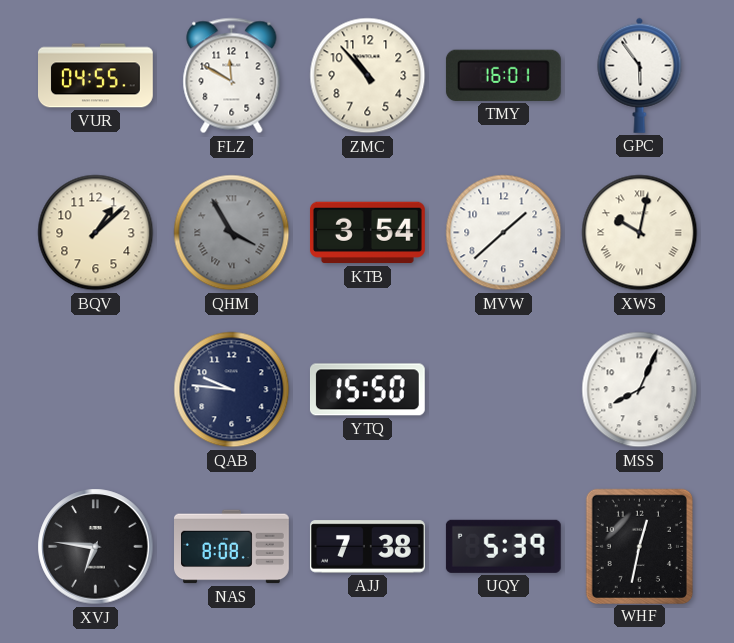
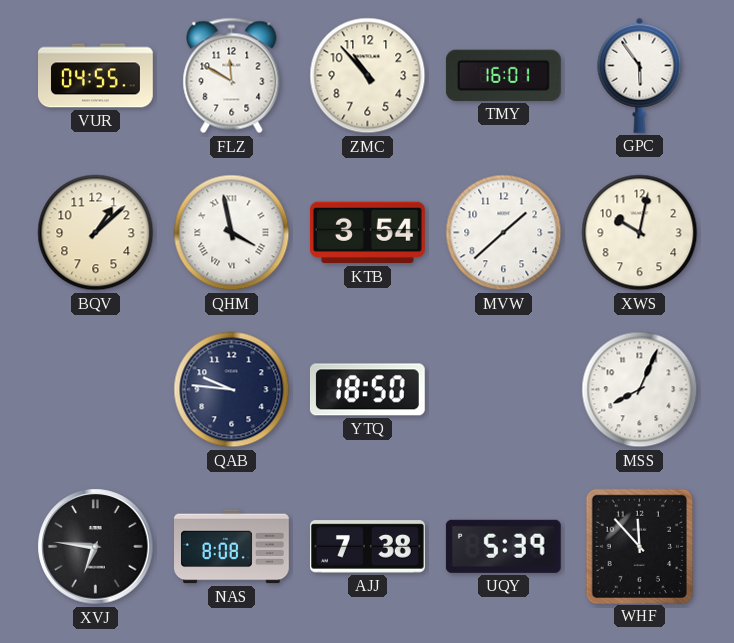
QHM: 3:55 -> 3:58 (232, 233)
QHM dial: grey -> white (232, 233)
XWS numerals: Roman -> Arabic (640, 233)
YTQ: 15:50 -> 18:50 (367, 390)
WHF: 12:32 -> 11:53 (639, 546)
